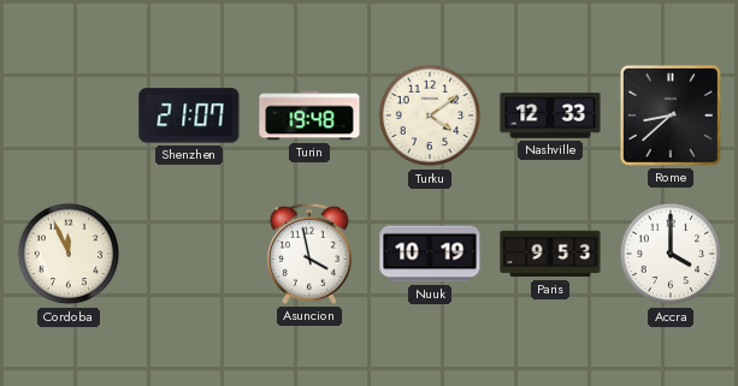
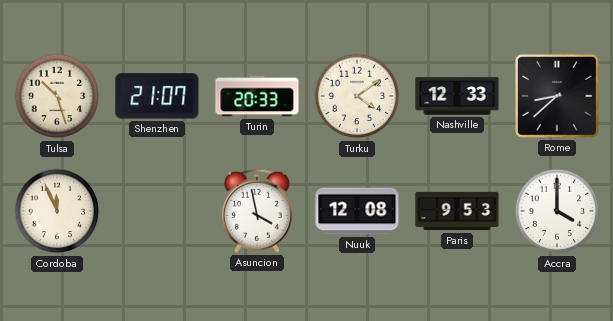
Tulsa: none -> 10:27 (57, 96)
Turin: 19:48 -> 20:33 (257, 96)
Nuuk: 10:19 -> 12:08 (357, 211)
